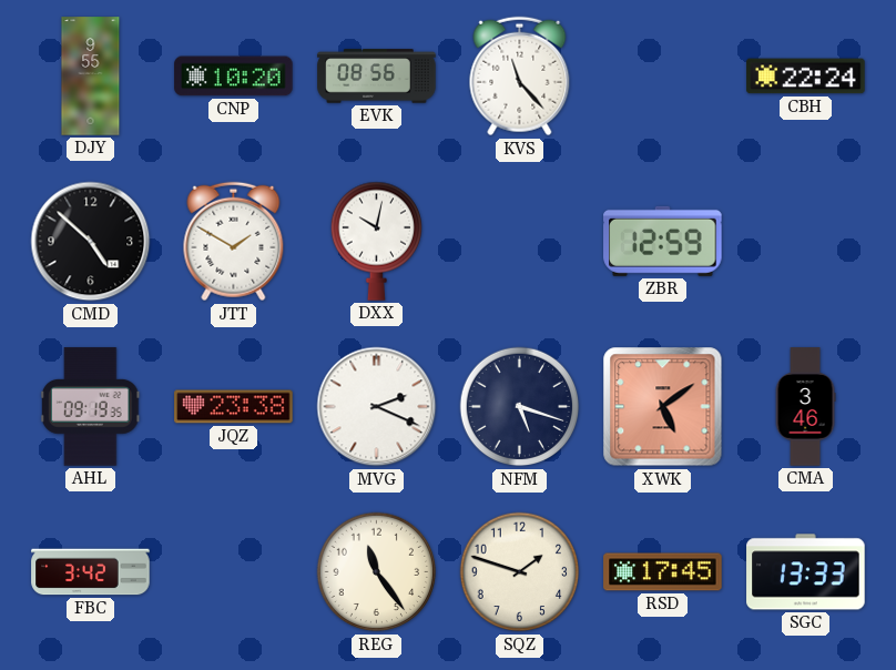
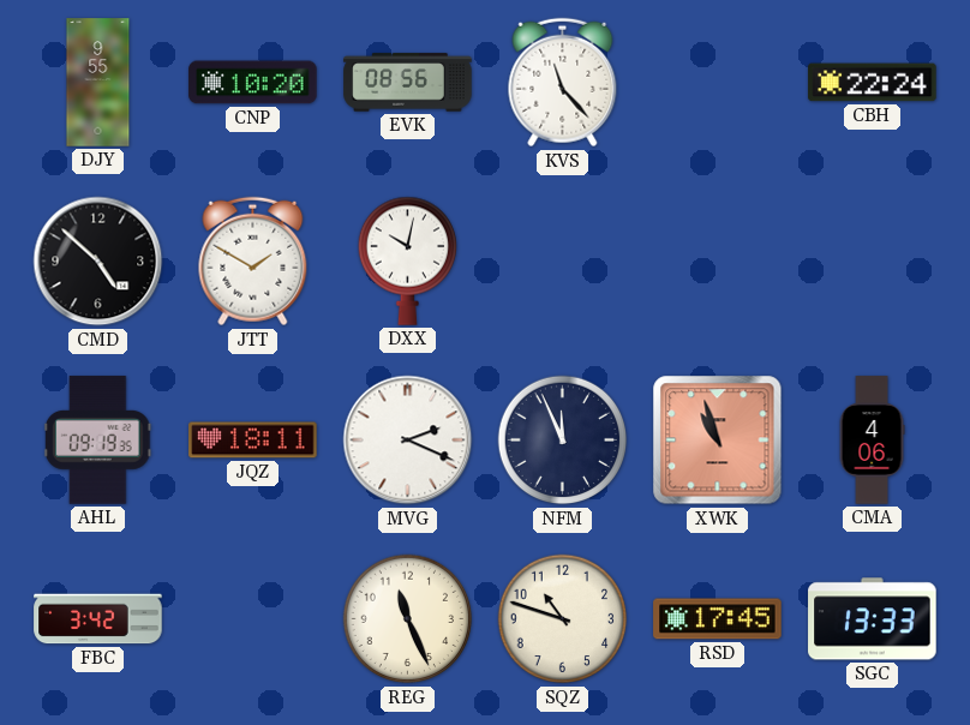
ZBR: 12:59 -> none (663, 241)
JQZ: 23:38 -> 18:11 (253, 441)
NFM: 5:18 -> 11:56 (563, 441)
XWK: 5:09 -> 10:57 (718, 441)
CMA: 3:46 -> 4:06 (872, 441)
REG: 11:24 -> 11:26 (408, 619)
SQZ: 1:48 -> 10:48 (563, 619)
